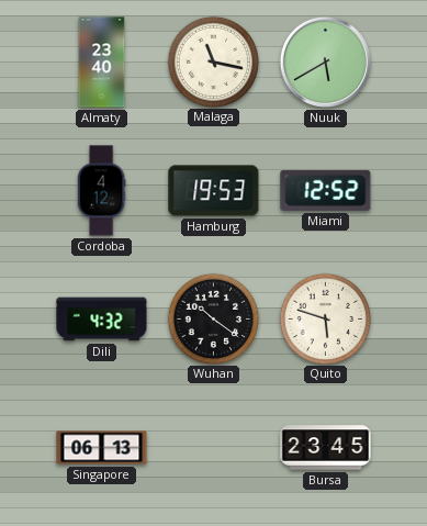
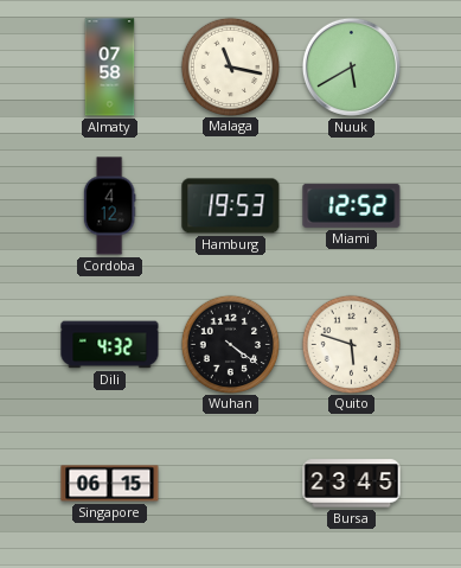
Almaty: 23:40 -> 07:58 (110, 68)
Wuhan: 10:21 -> 4:21 (230, 344)
Singapore: 06:13 -> 06:15 (110, 484)
